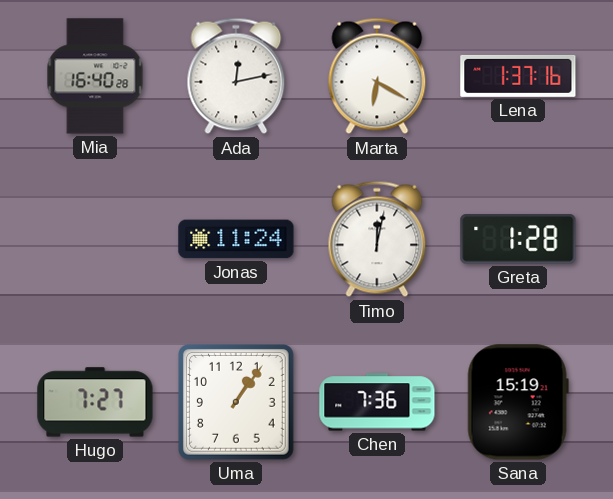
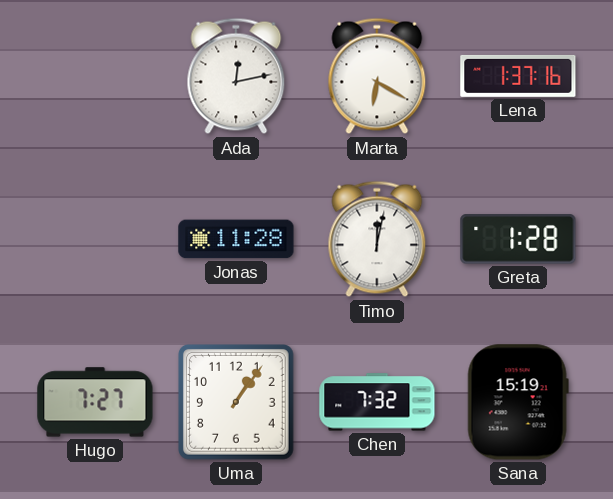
Mia: 16:40 -> none (95, 76)
Jonas: 11:24 -> 11:28 (236, 239)
Chen: 7:36 -> 7:32 (377, 402)
